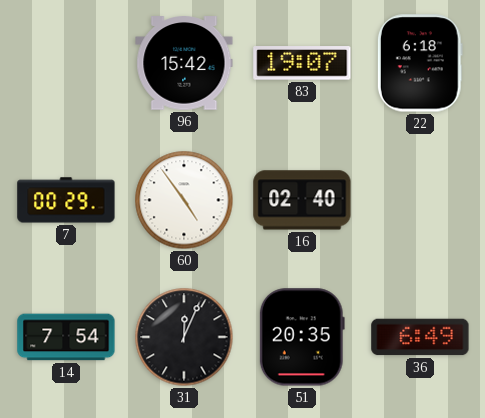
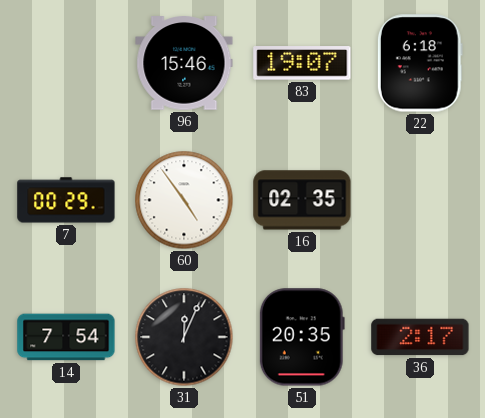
96: 15:42 -> 15:46 (184, 63)
16: 02:40 -> 02:35 (302, 200)
36: 6:49 -> 2:17 (420, 337)
